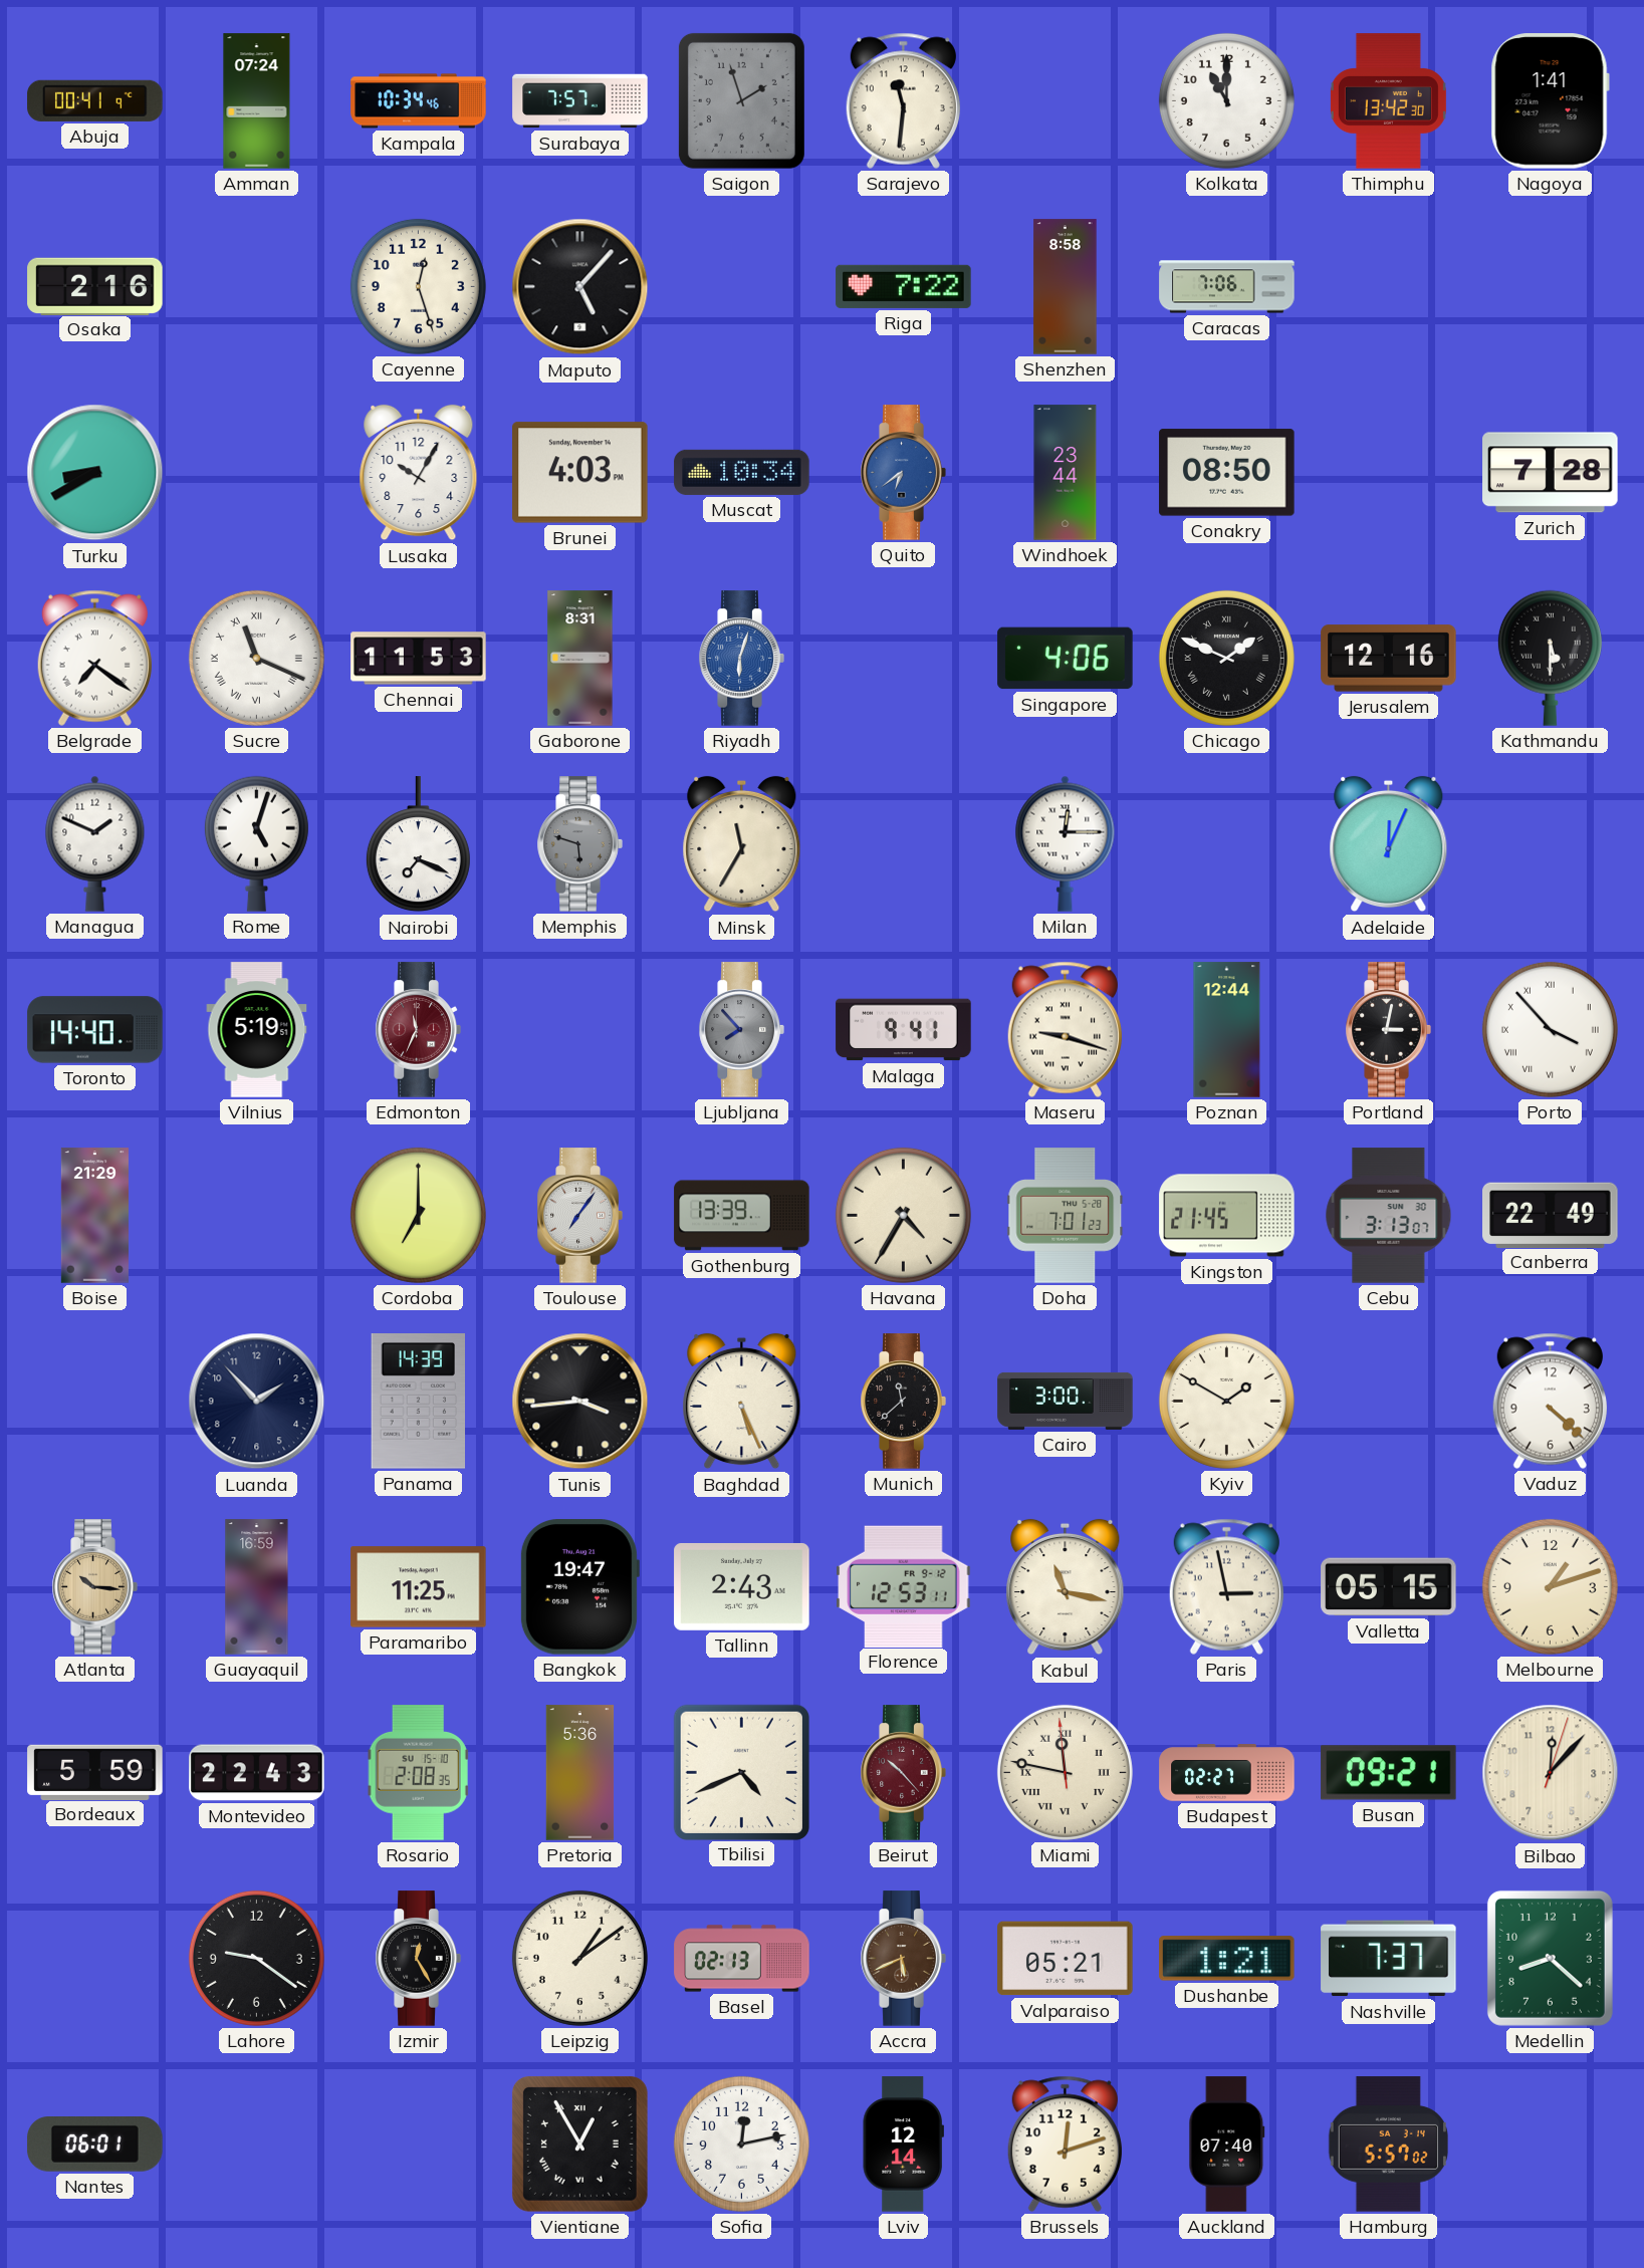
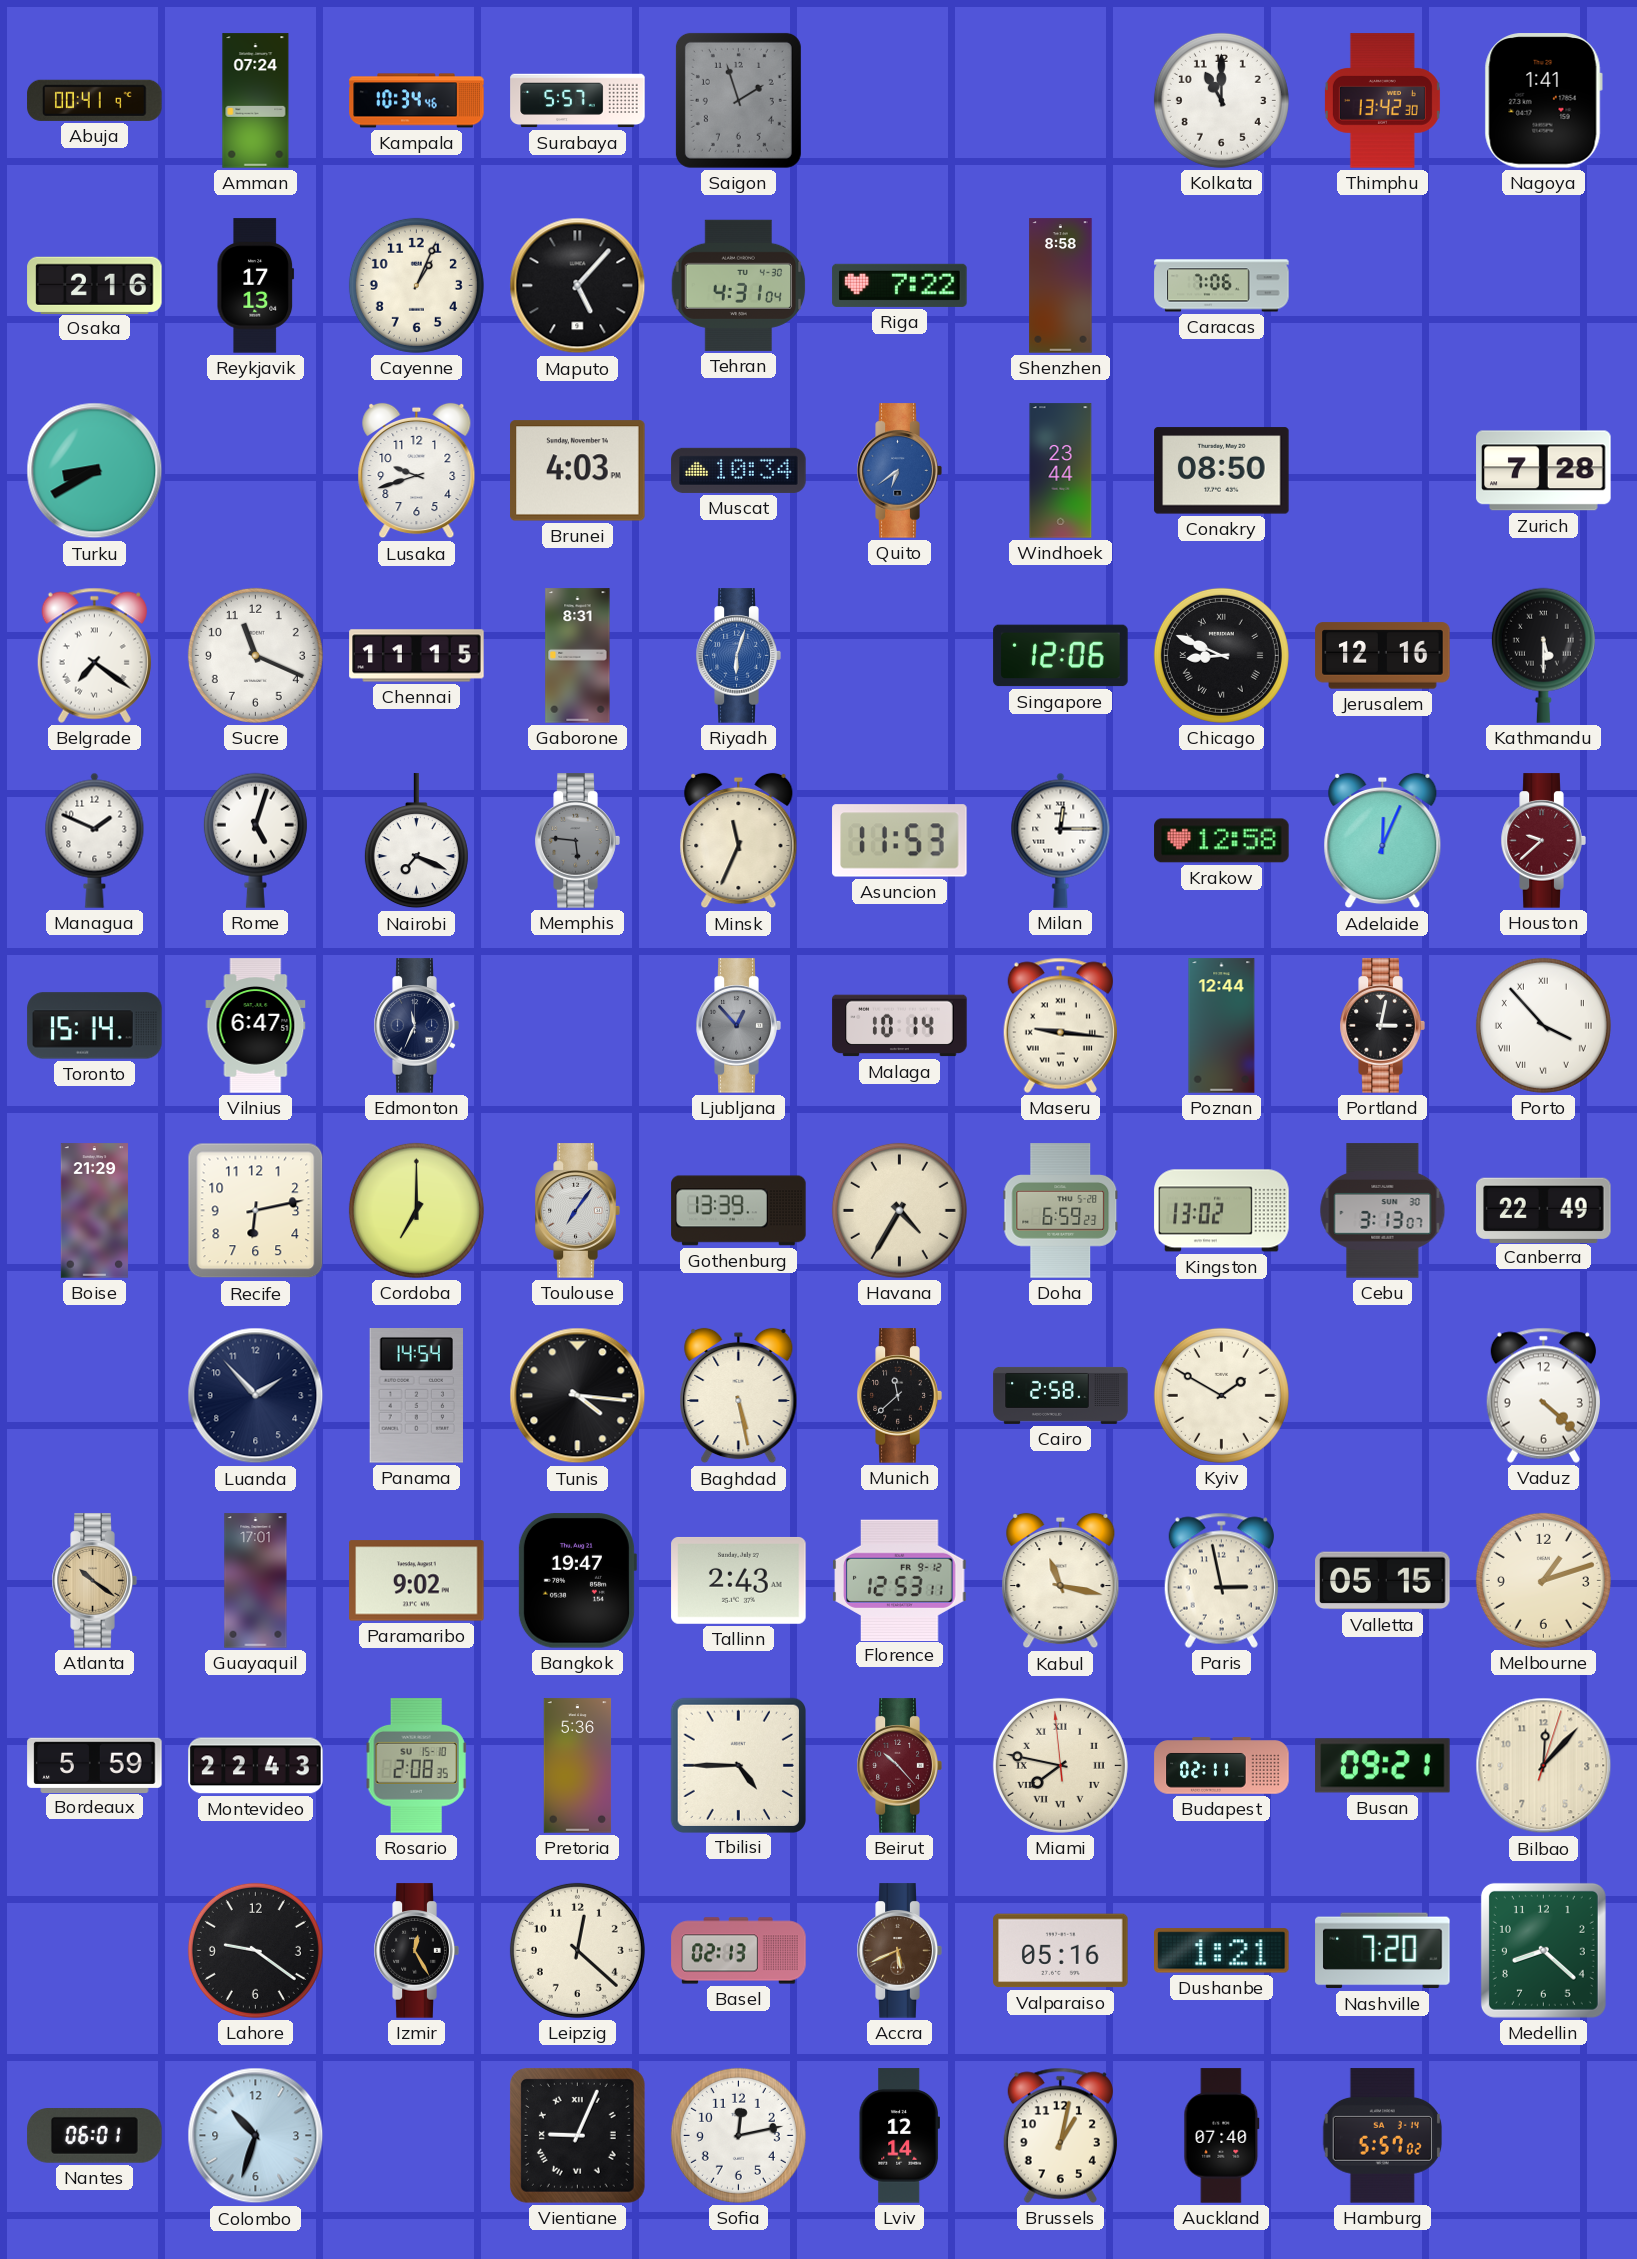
Surabaya: 7:57 -> 5:57 (578, 101)
Sarajevo: 11:31 -> none (903, 100)
Reykjavik: none -> 17:13 (256, 286)
Cayenne: 12:27 -> 1:04 (416, 285)
Tehran: none -> 4:31 (739, 285)
Lusaka: 10:05 -> 9:42 (417, 471)
Sucre numerals: Roman -> Arabic (255, 655)
Chennai: 11:53 -> 11:15 (417, 656)
Singapore: 4:06 -> 12:06 (1061, 656)
Chicago: 1:49 -> 8:49 (1221, 655)
Memphis: 5:48 -> 5:46 (577, 841)
Minsk: 11:35 -> 11:34 (739, 841)
Asuncion: none -> 11:53 (900, 841)
Krakow: none -> 12:58 (1222, 841)
Houston: none -> 9:38 (1543, 841)
Toronto: 14:40 -> 15:14 (95, 1026)
Vilnius: 5:19 -> 6:47 (256, 1026)
Edmonton dial: burgundy -> navy (416, 1026)
Ljubljana: 7:53 -> 12:53 (738, 1026)
Malaga: 9:41 -> 10:14 (900, 1026)
Maseru: 9:18 -> 9:16 (1060, 1025)
Recife: none -> 6:13 (256, 1211)
Doha: 7:01 -> 6:59 (1061, 1211)
Kingston: 21:45 -> 13:02 (1222, 1211)
Panama: 14:39 -> 14:54 (416, 1396)
Tunis: 3:44 -> 4:16 (578, 1396)
Baghdad: 5:26 -> 5:28 (739, 1396)
Cairo: 3:00 -> 2:58 (1061, 1395)
Atlanta: 10:16 -> 10:21 (94, 1581)
Guayaquil: 16:59 -> 17:01 (256, 1581)
Paramaribo: 11:25 -> 9:02 (417, 1581)
Tbilisi: 4:41 -> 4:45 (738, 1765)
Miami: 11:46 -> 7:46 (1060, 1765)
Budapest: 02:27 -> 02:11 (1222, 1766)
Leipzig: 1:09 -> 12:22 (577, 1950)
Valparaiso: 05:21 -> 05:16 (1061, 1951)
Nashville: 7:37 -> 7:20 (1383, 1951)
Colombo: none -> 10:33 (256, 2136)
Vientiane: 12:55 -> 9:04 (577, 2135)
Brussels: 12:12 -> 1:02 (1060, 2135)
